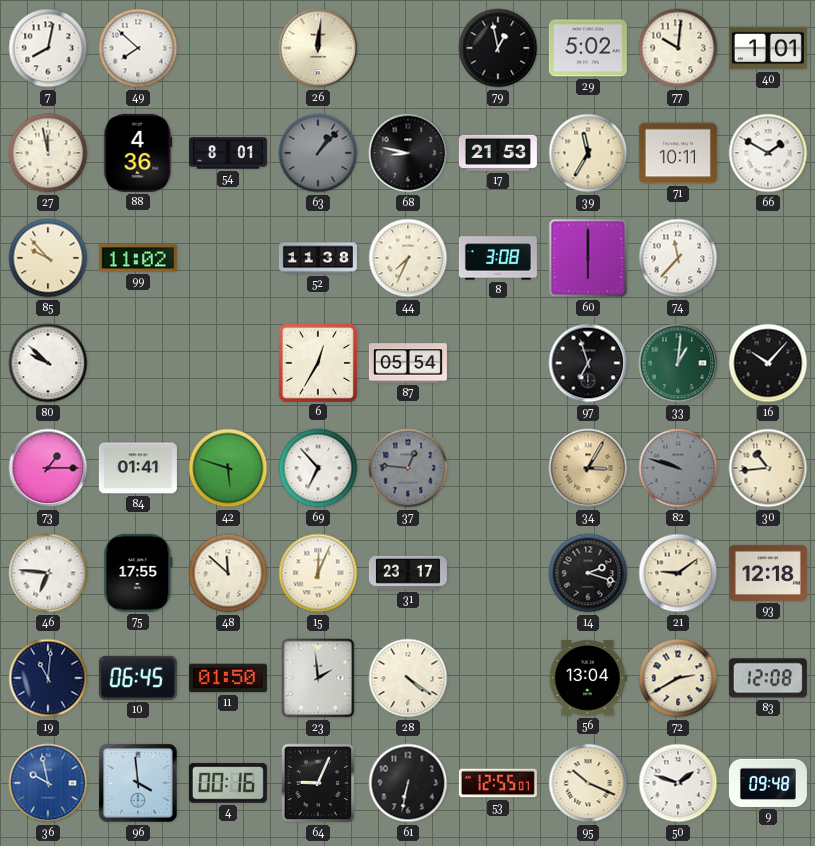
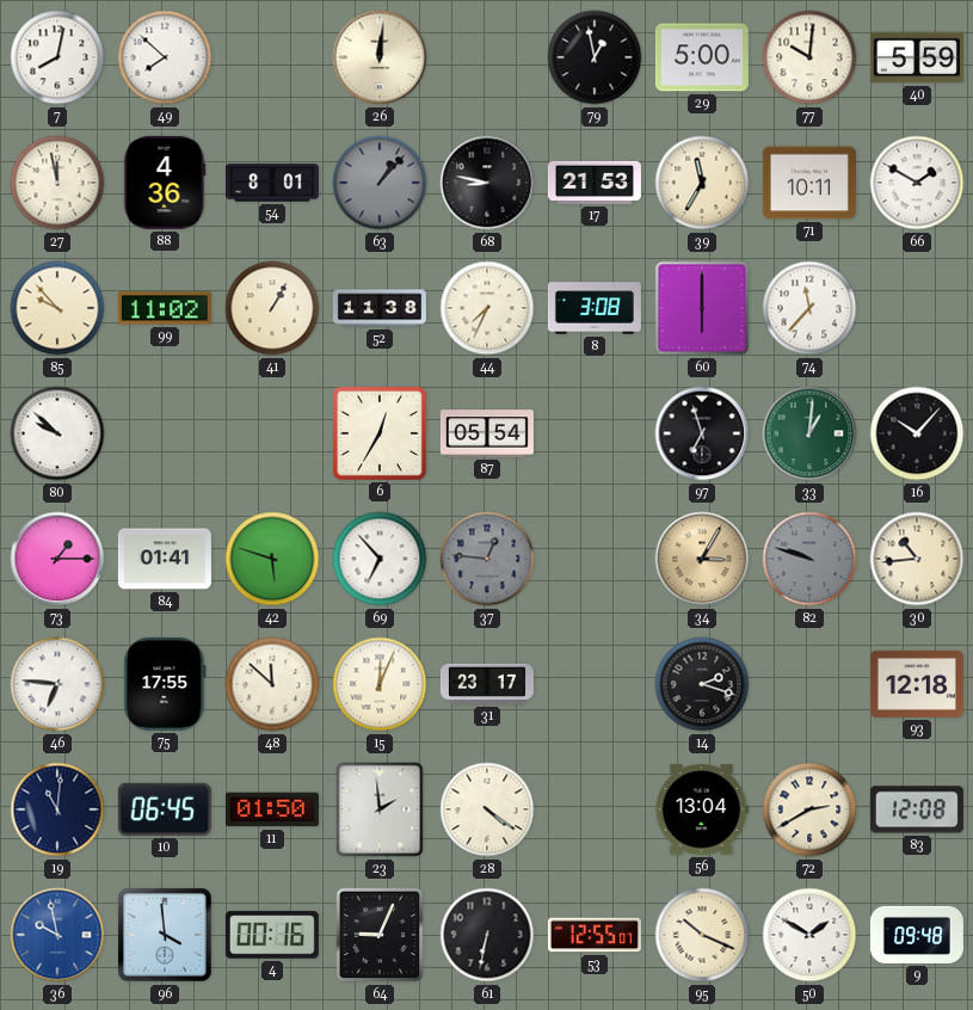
29: 5:02 -> 5:00 (702, 57)
40: 1:01 -> 5:59 (917, 57)
41: none -> 1:05 (272, 308)
21: 9:09 -> none (678, 573)
50: 1:48 -> 1:50 (809, 935)
